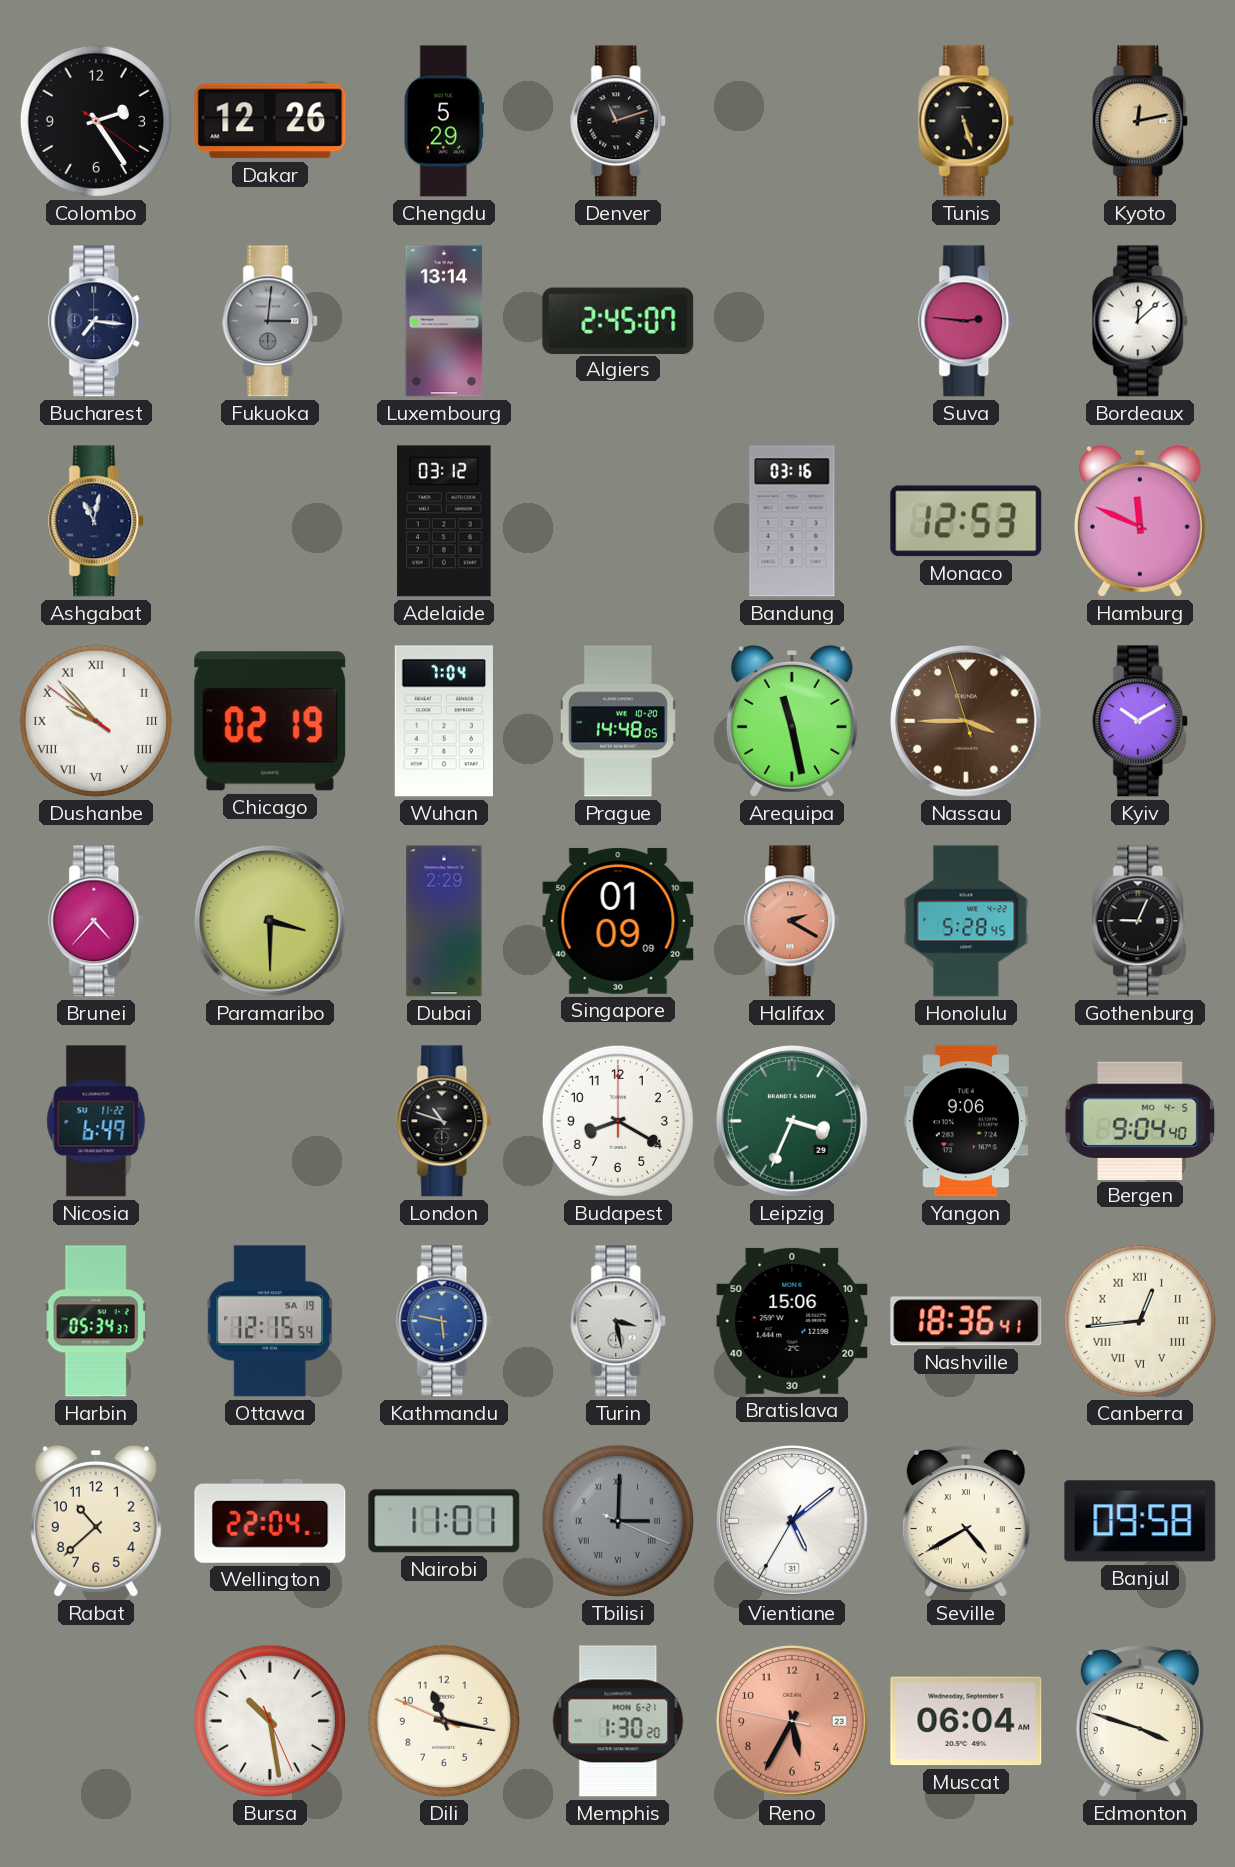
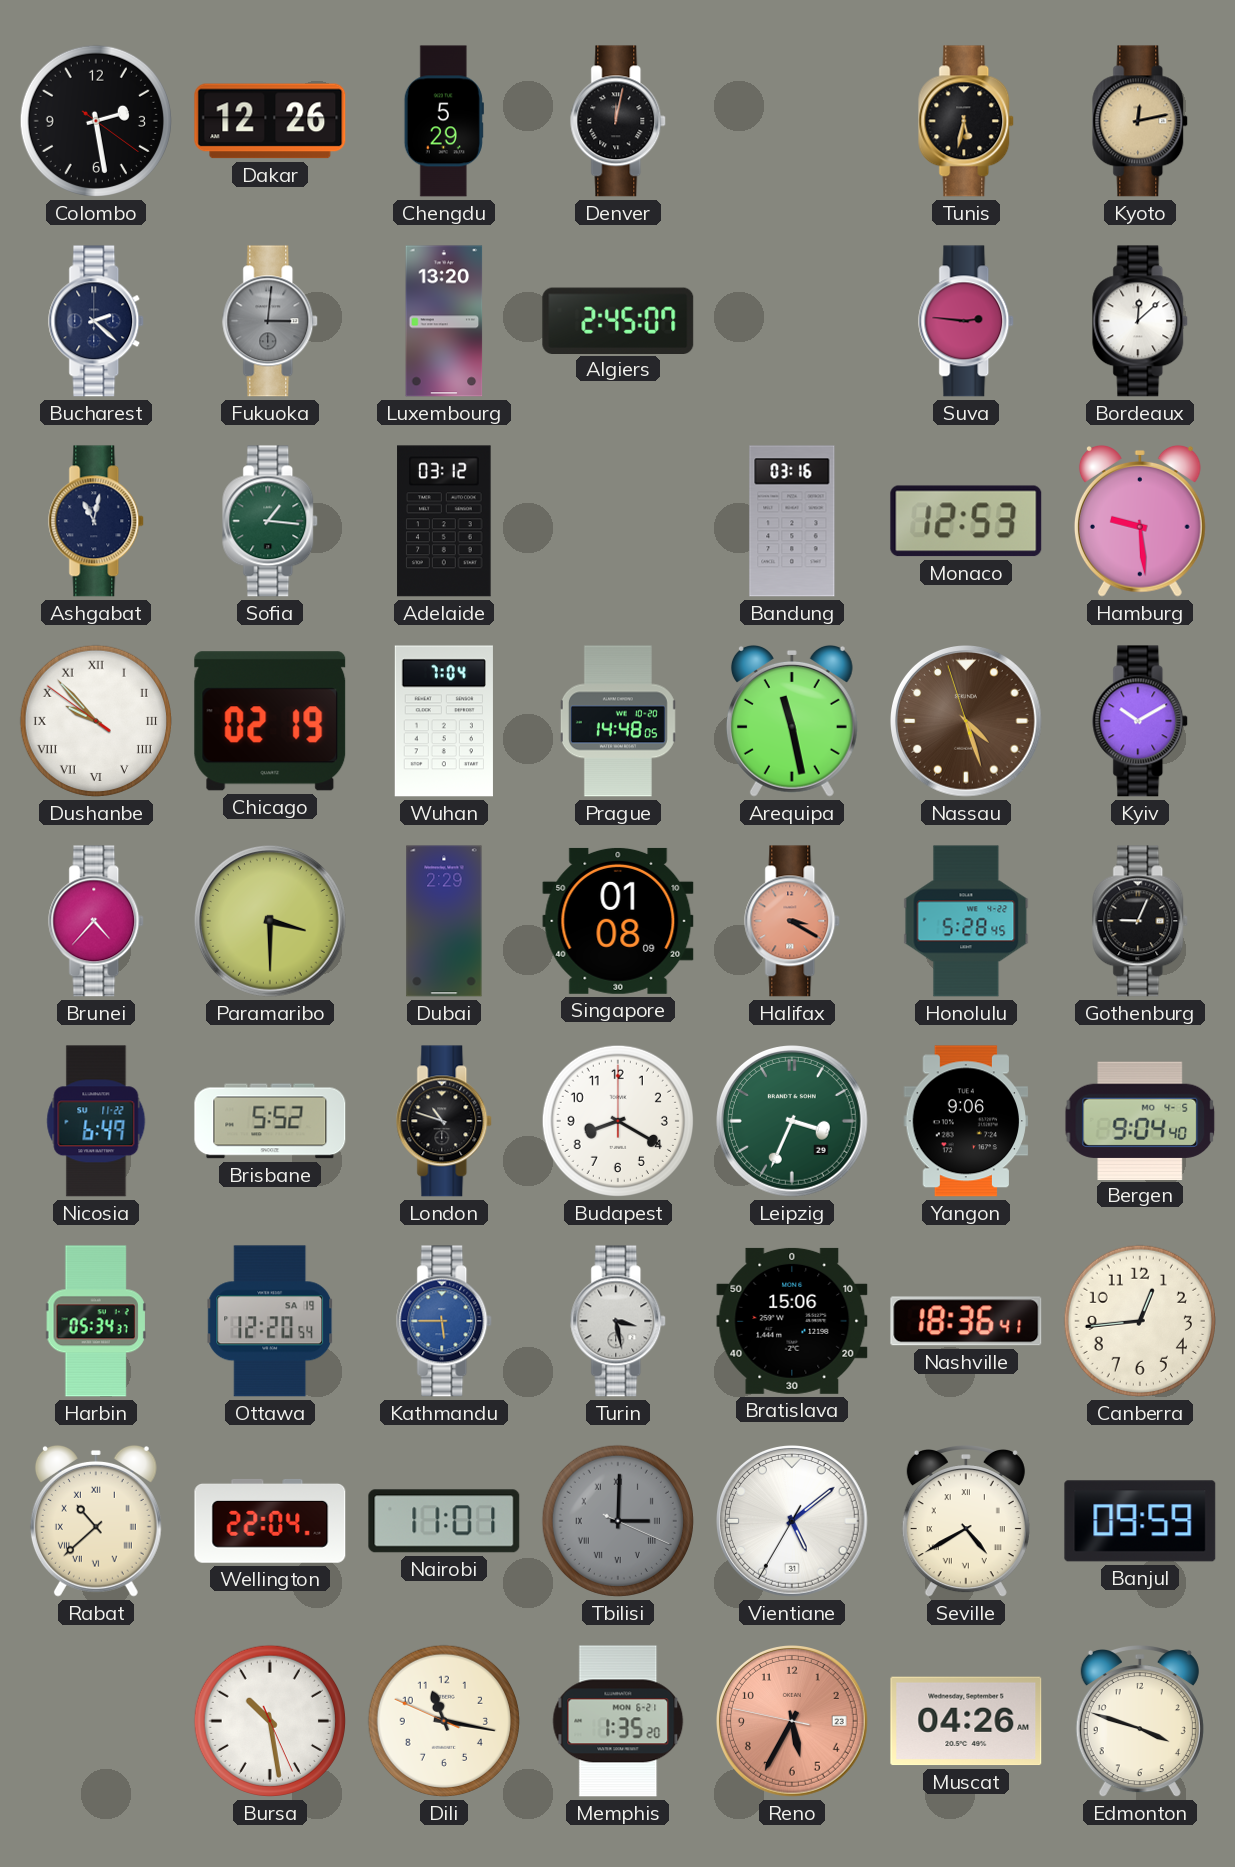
Colombo: 2:24 -> 2:28 (96, 121)
Denver: 11:12 -> 12:02 (619, 121)
Tunis: 5:27 -> 5:32 (967, 121)
Bucharest: 7:16 -> 2:22 (97, 321)
Luxembourg: 13:14 -> 13:20 (444, 321)
Sofia: none -> 1:16 (271, 521)
Hamburg: 11:49 -> 9:29 (1140, 521)
Nassau: 3:44 -> 4:26 (967, 722)
Singapore: 01:09 -> 01:08 (618, 921)
Halifax: 2:20 -> 3:20 (793, 921)
Brisbane: none -> 5:52 (270, 1121)
Ottawa: 12:15 -> 12:20 (270, 1321)
Kathmandu: 5:47 -> 5:45 (445, 1321)
Canberra numerals: Roman -> Arabic (1140, 1321)
Rabat numerals: Arabic -> Roman (96, 1521)
Banjul: 09:58 -> 09:59 (1140, 1521)
Memphis: 1:30 -> 1:35 (618, 1721)
Muscat: 06:04 -> 04:26 (966, 1721)
